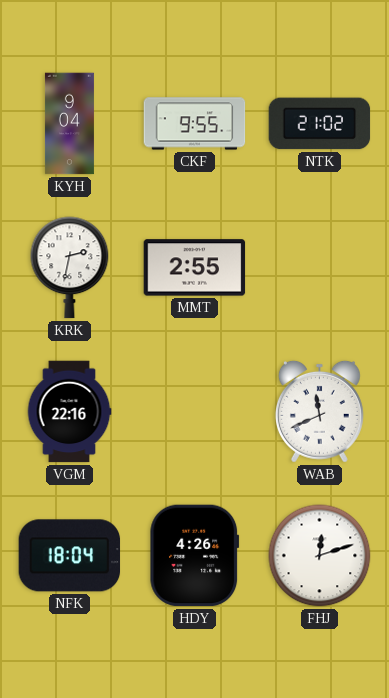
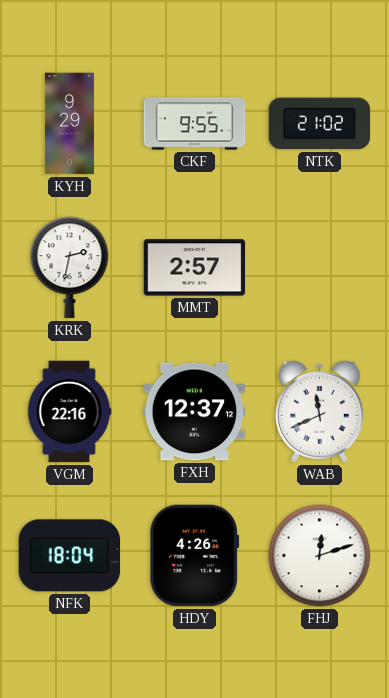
KYH: 9:04 -> 9:29 (69, 124)
MMT: 2:55 -> 2:57 (195, 268)
FXH: none -> 12:37 (195, 412)
